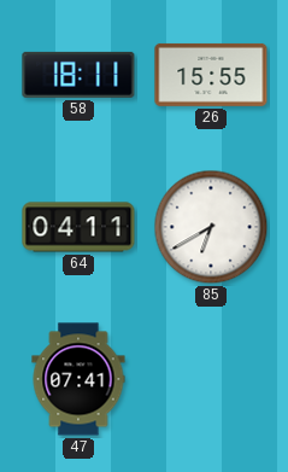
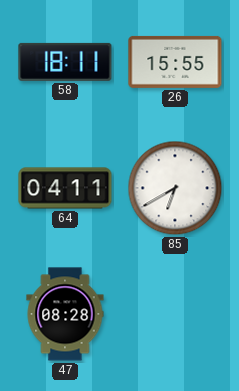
47: 07:41 -> 08:28 (65, 314)
